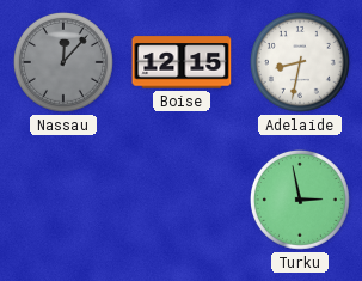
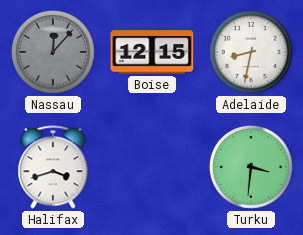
Halifax: none -> 3:42 (53, 167)
Turku: 2:58 -> 3:31 (251, 167)
